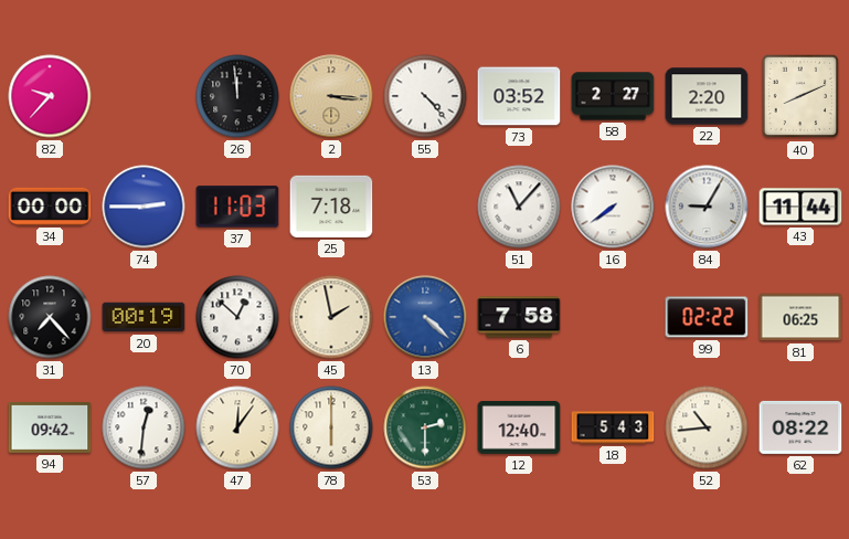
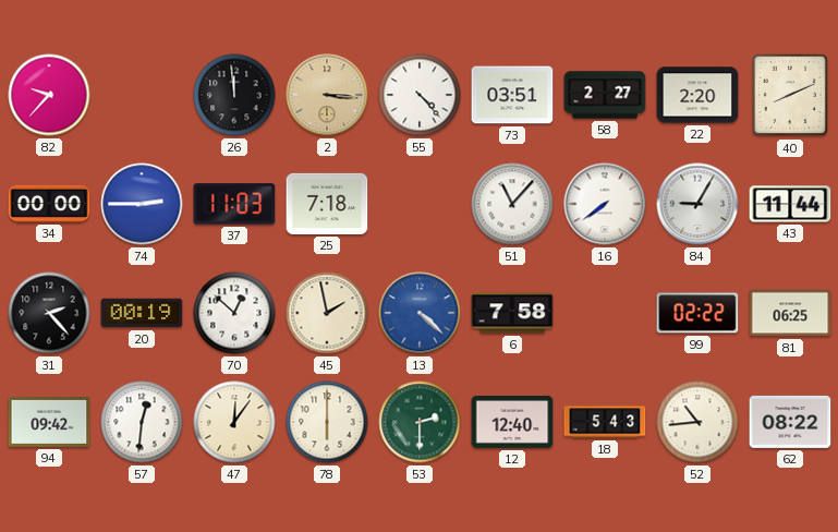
73: 03:52 -> 03:51 (512, 95)
31: 7:23 -> 2:23 (49, 313)
